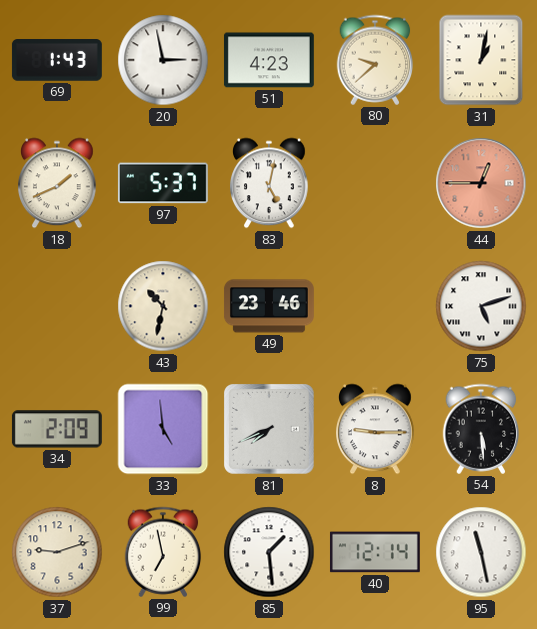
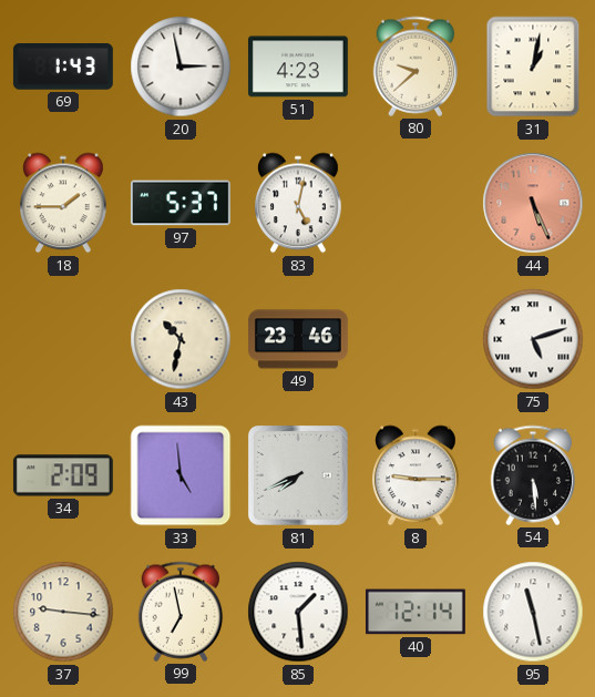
18: 1:41 -> 1:45 (64, 203)
44: 12:45 -> 5:26 (533, 203)
37: 9:12 -> 9:16 (63, 612)
